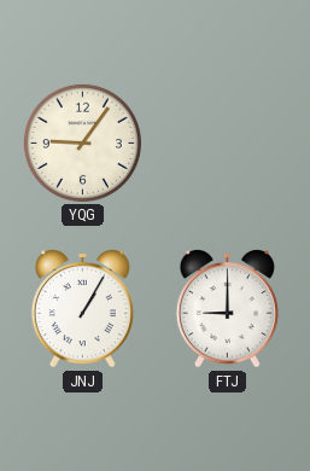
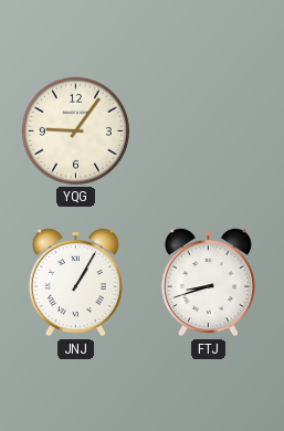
FTJ: 9:00 -> 8:42 (208, 283)
